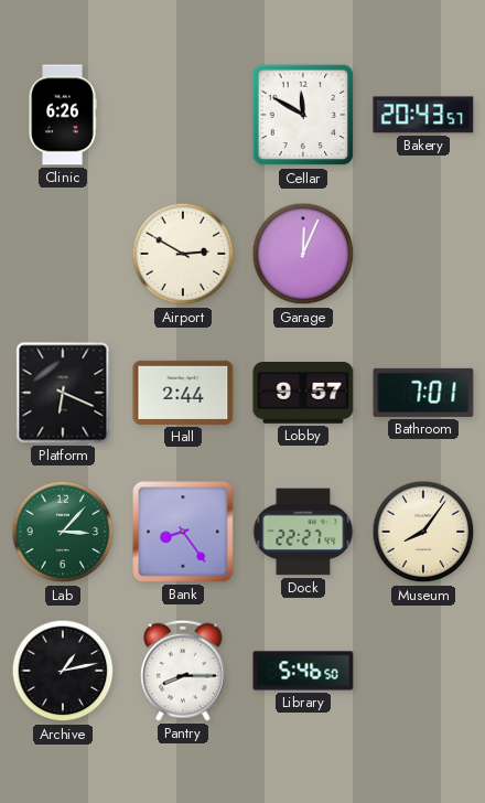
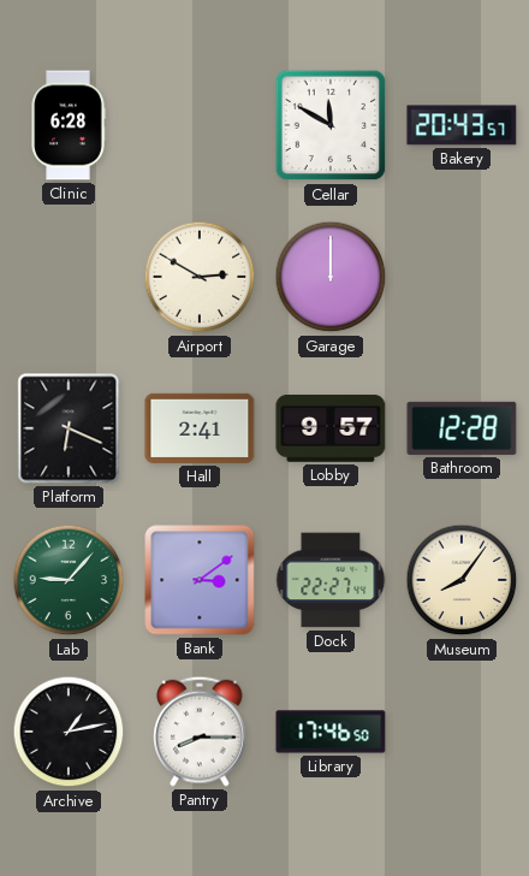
Clinic: 6:26 -> 6:28 (69, 125)
Garage: 12:04 -> 12:00 (331, 277)
Hall: 2:44 -> 2:41 (200, 428)
Bathroom: 7:01 -> 12:28 (462, 428)
Lab: 3:07 -> 9:07 (69, 580)
Bank: 8:24 -> 3:09 (200, 580)
Library: 5:46 -> 17:46 (331, 732)
